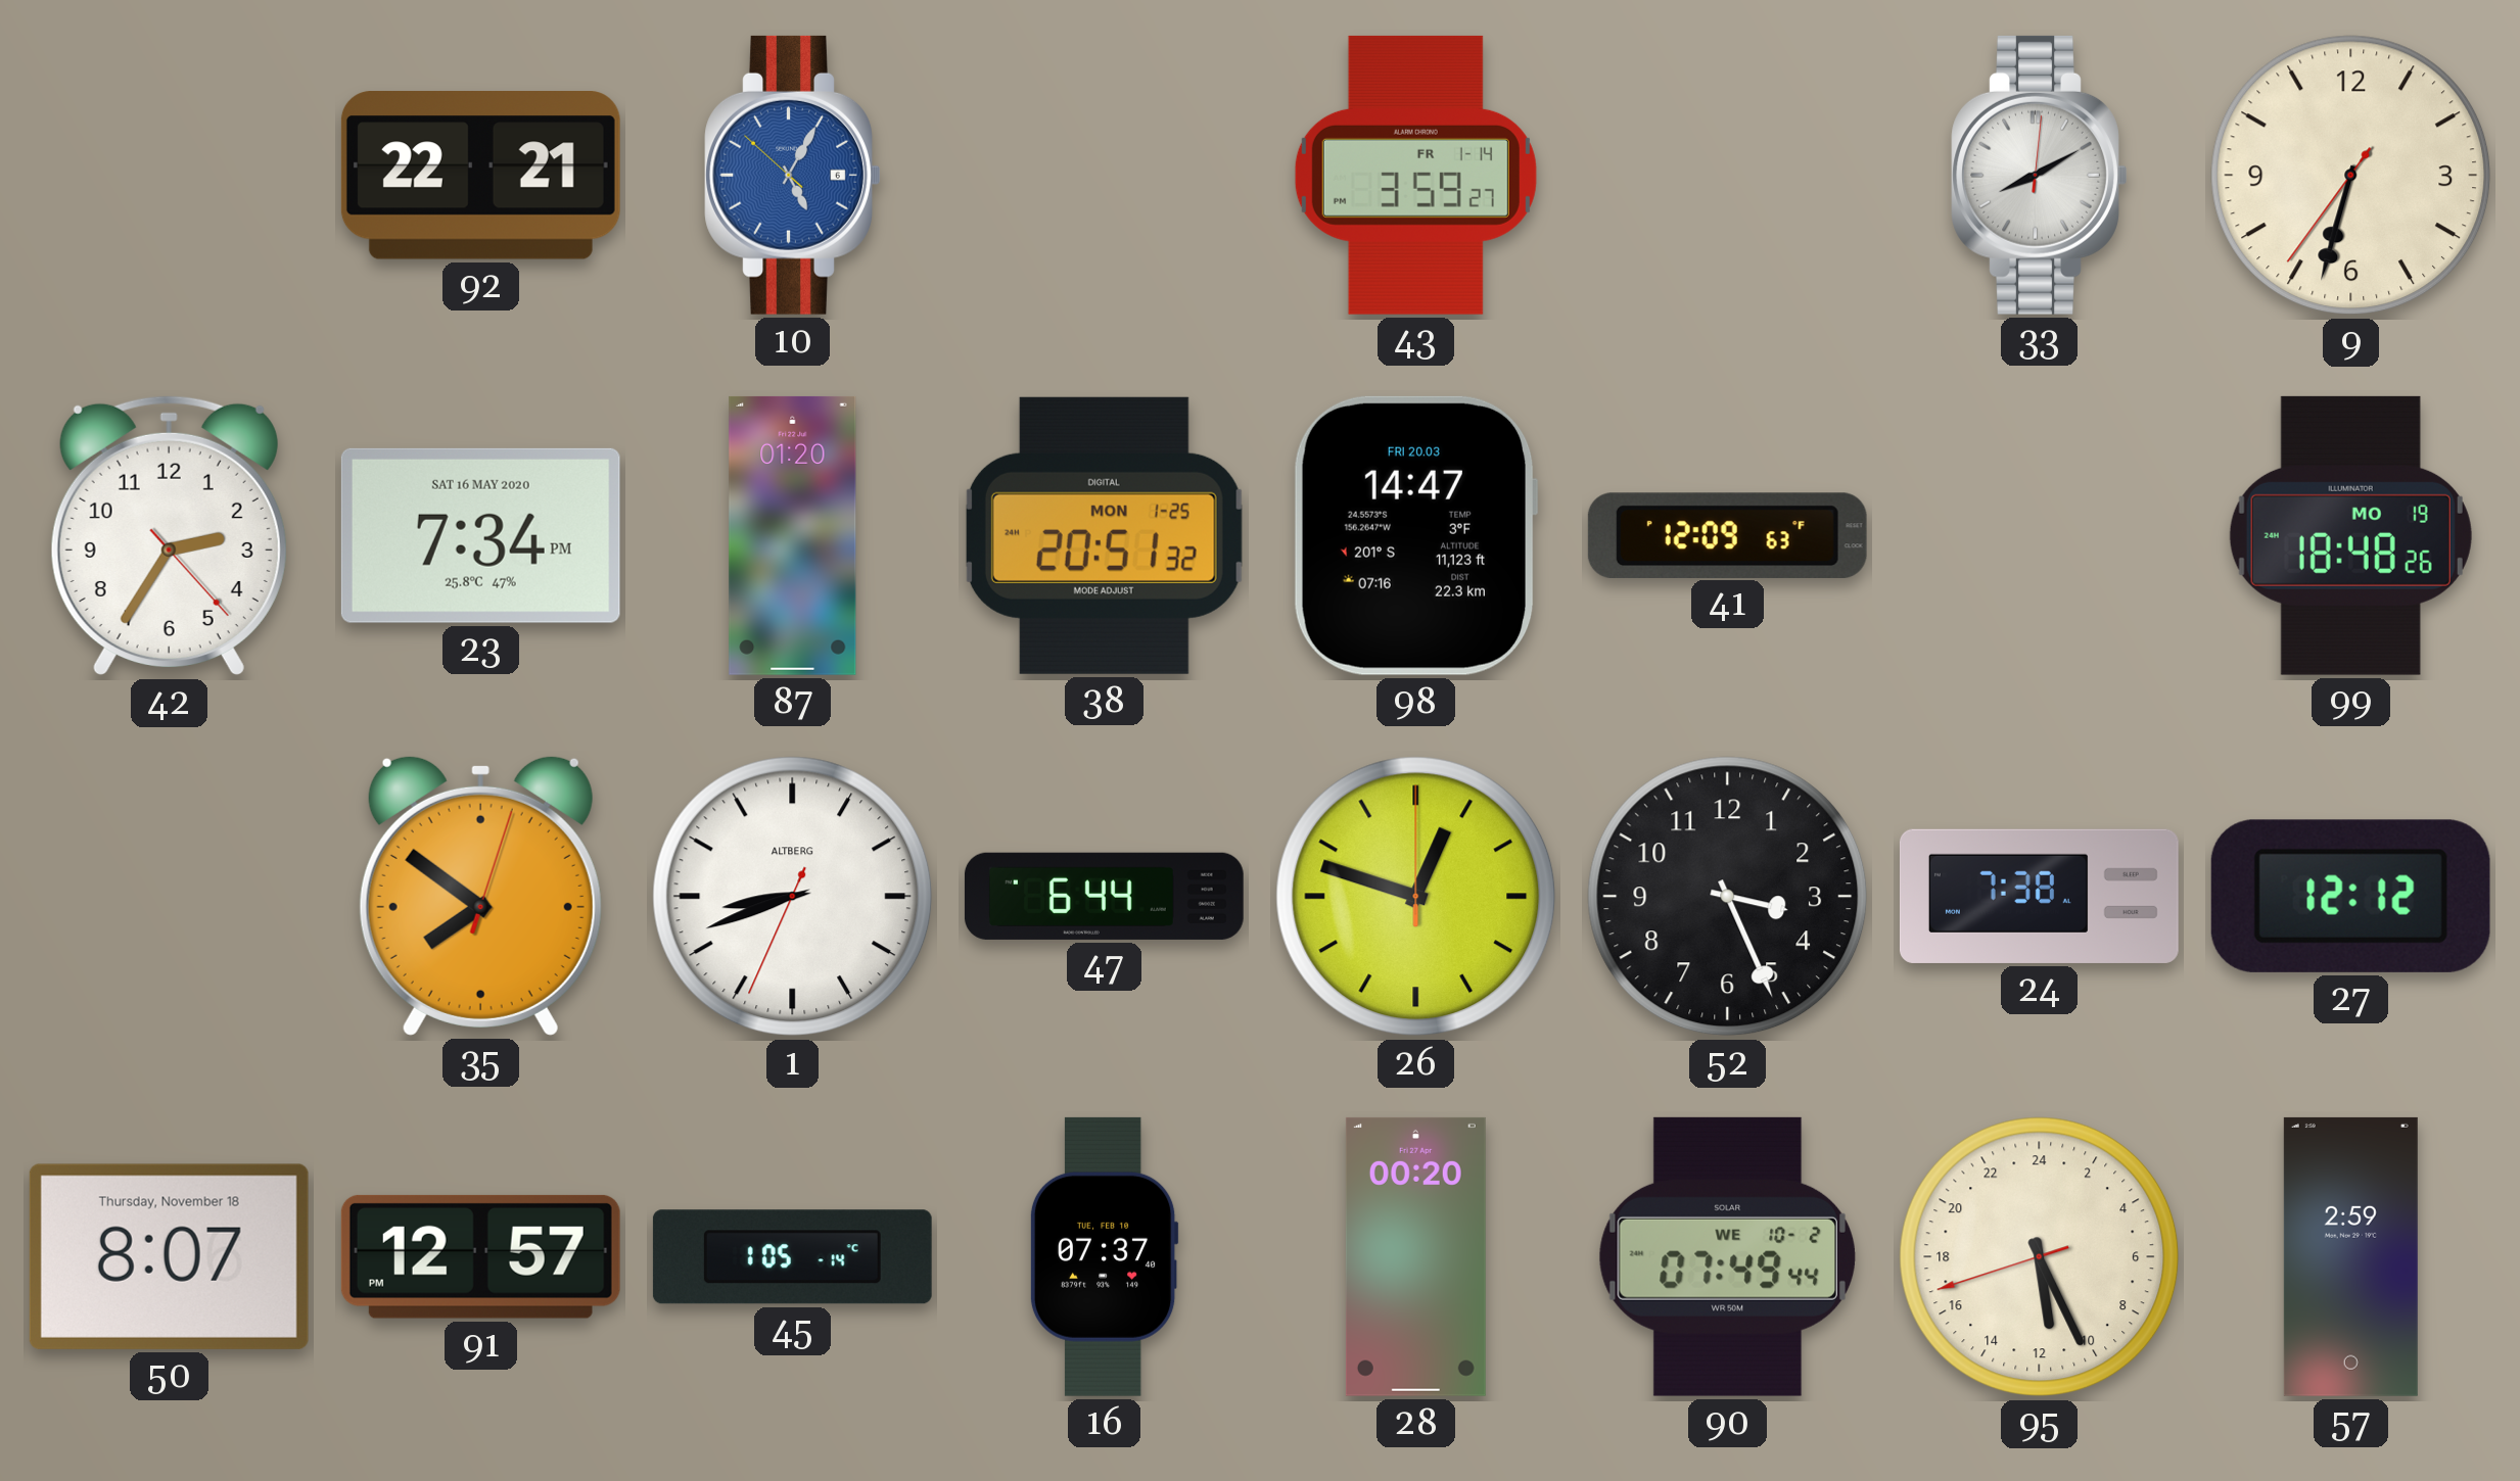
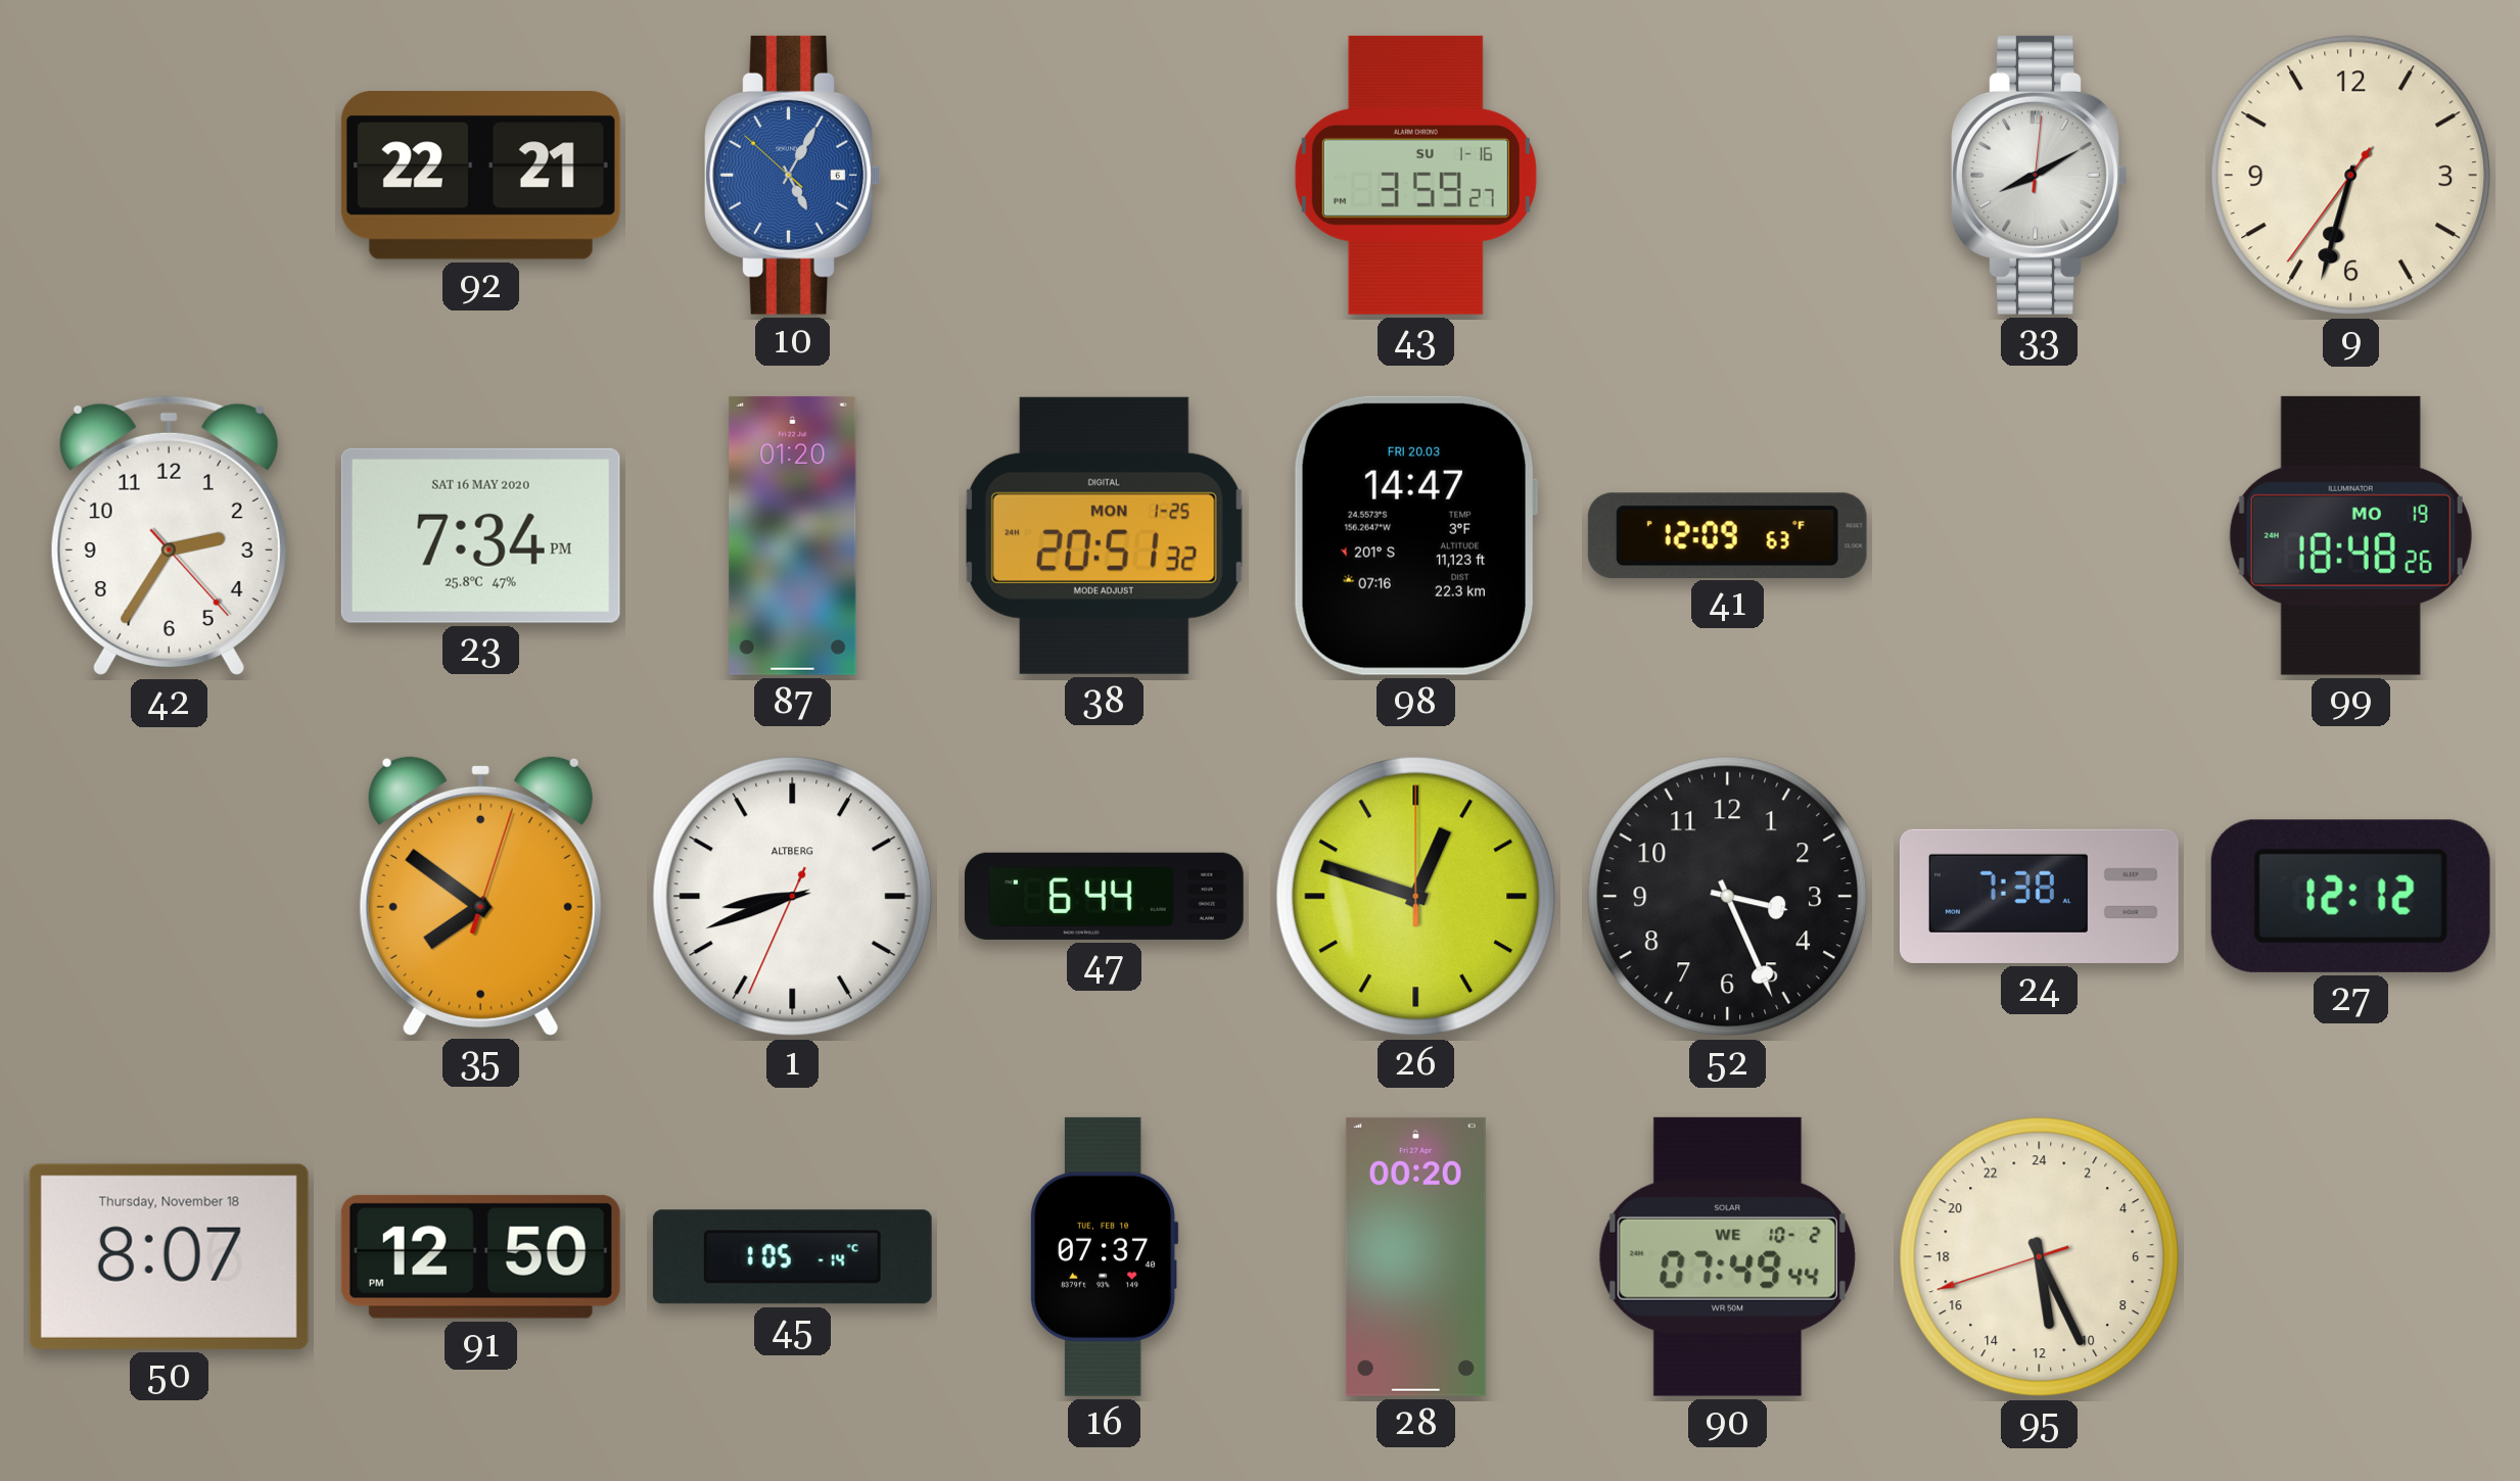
43 date: FR 1-14 -> SU 1-16 (1415, 175)
91: 12:57 -> 12:50 (480, 1256)
57: 2:59 -> none (2350, 1256)
